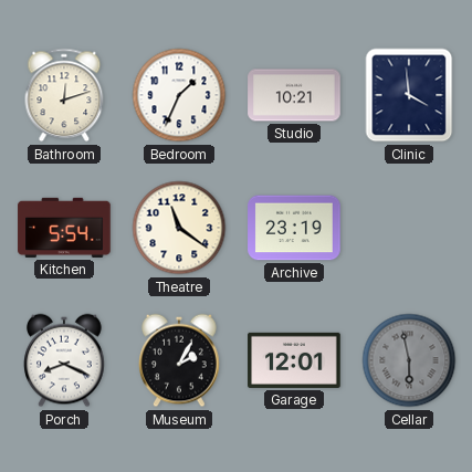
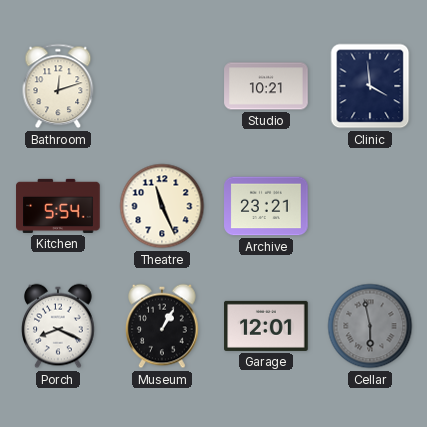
Bedroom: 1:34 -> none (179, 95)
Theatre: 11:21 -> 11:26 (162, 206)
Archive: 23:19 -> 23:21 (266, 206)
Museum: 2:05 -> 1:05 (162, 326)
